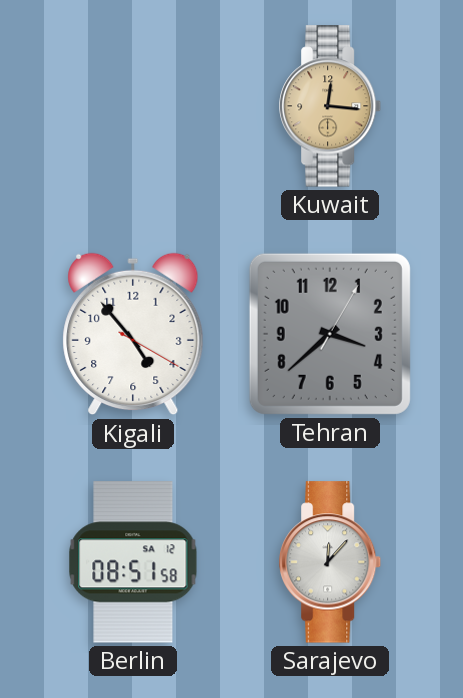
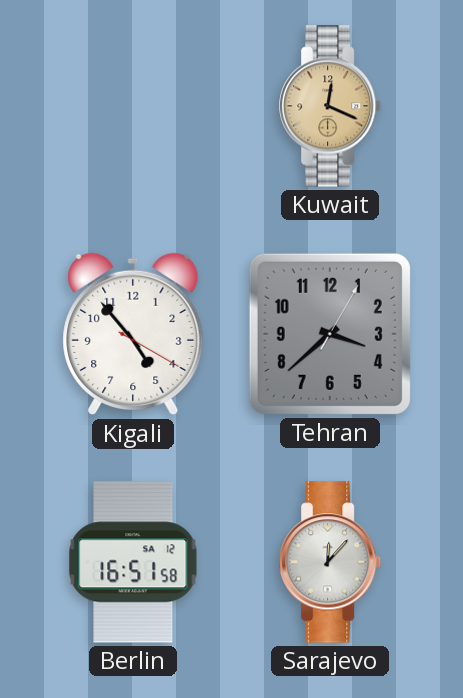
Kuwait: 12:16 -> 12:19 (331, 106)
Berlin: 08:51 -> 16:51 (133, 562)
